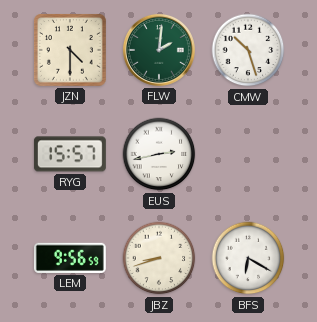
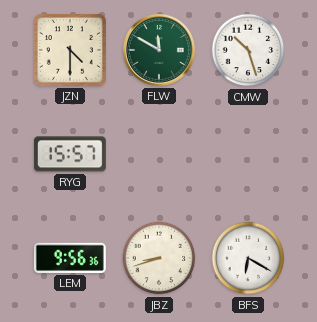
FLW: 2:01 -> 11:50 (159, 50)
EUS: 2:43 -> none (159, 154)
LEM: 9:56:59 -> 9:56:36 (70, 258)
